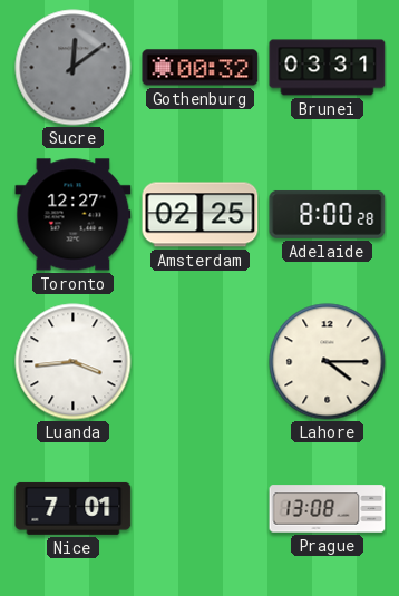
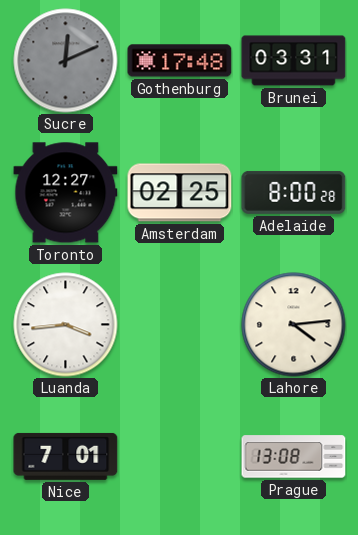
Sucre: 12:09 -> 12:11 (66, 61)
Gothenburg: 00:32 -> 17:48 (180, 61)
Lahore: 4:15 -> 4:14 (294, 325)
